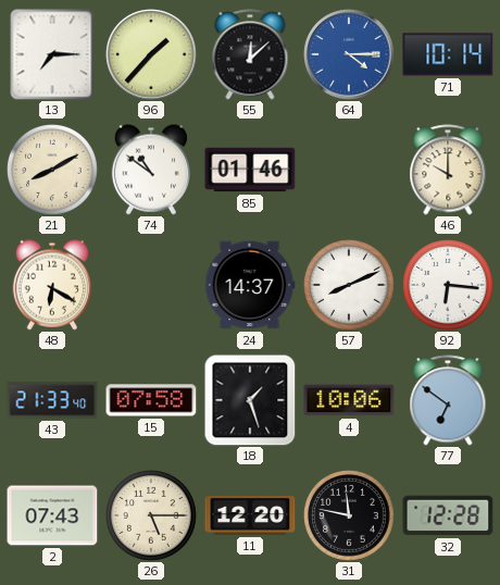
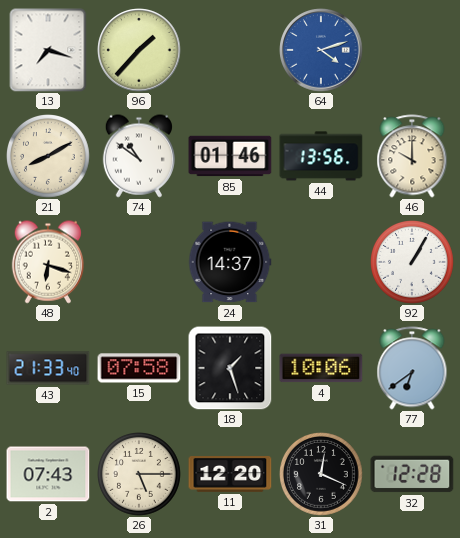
13: 7:15 -> 7:18 (48, 50)
55: 12:08 -> none (250, 54)
64: 4:15 -> 4:12 (321, 50)
71: 10:14 -> none (448, 54)
44: none -> 13:56 (321, 156)
48: 6:20 -> 6:18 (47, 262)
57: 8:11 -> none (350, 286)
92: 6:16 -> 1:05 (413, 263)
77: 6:51 -> 6:39 (412, 368)
31: 11:47 -> 12:19 (322, 475)
